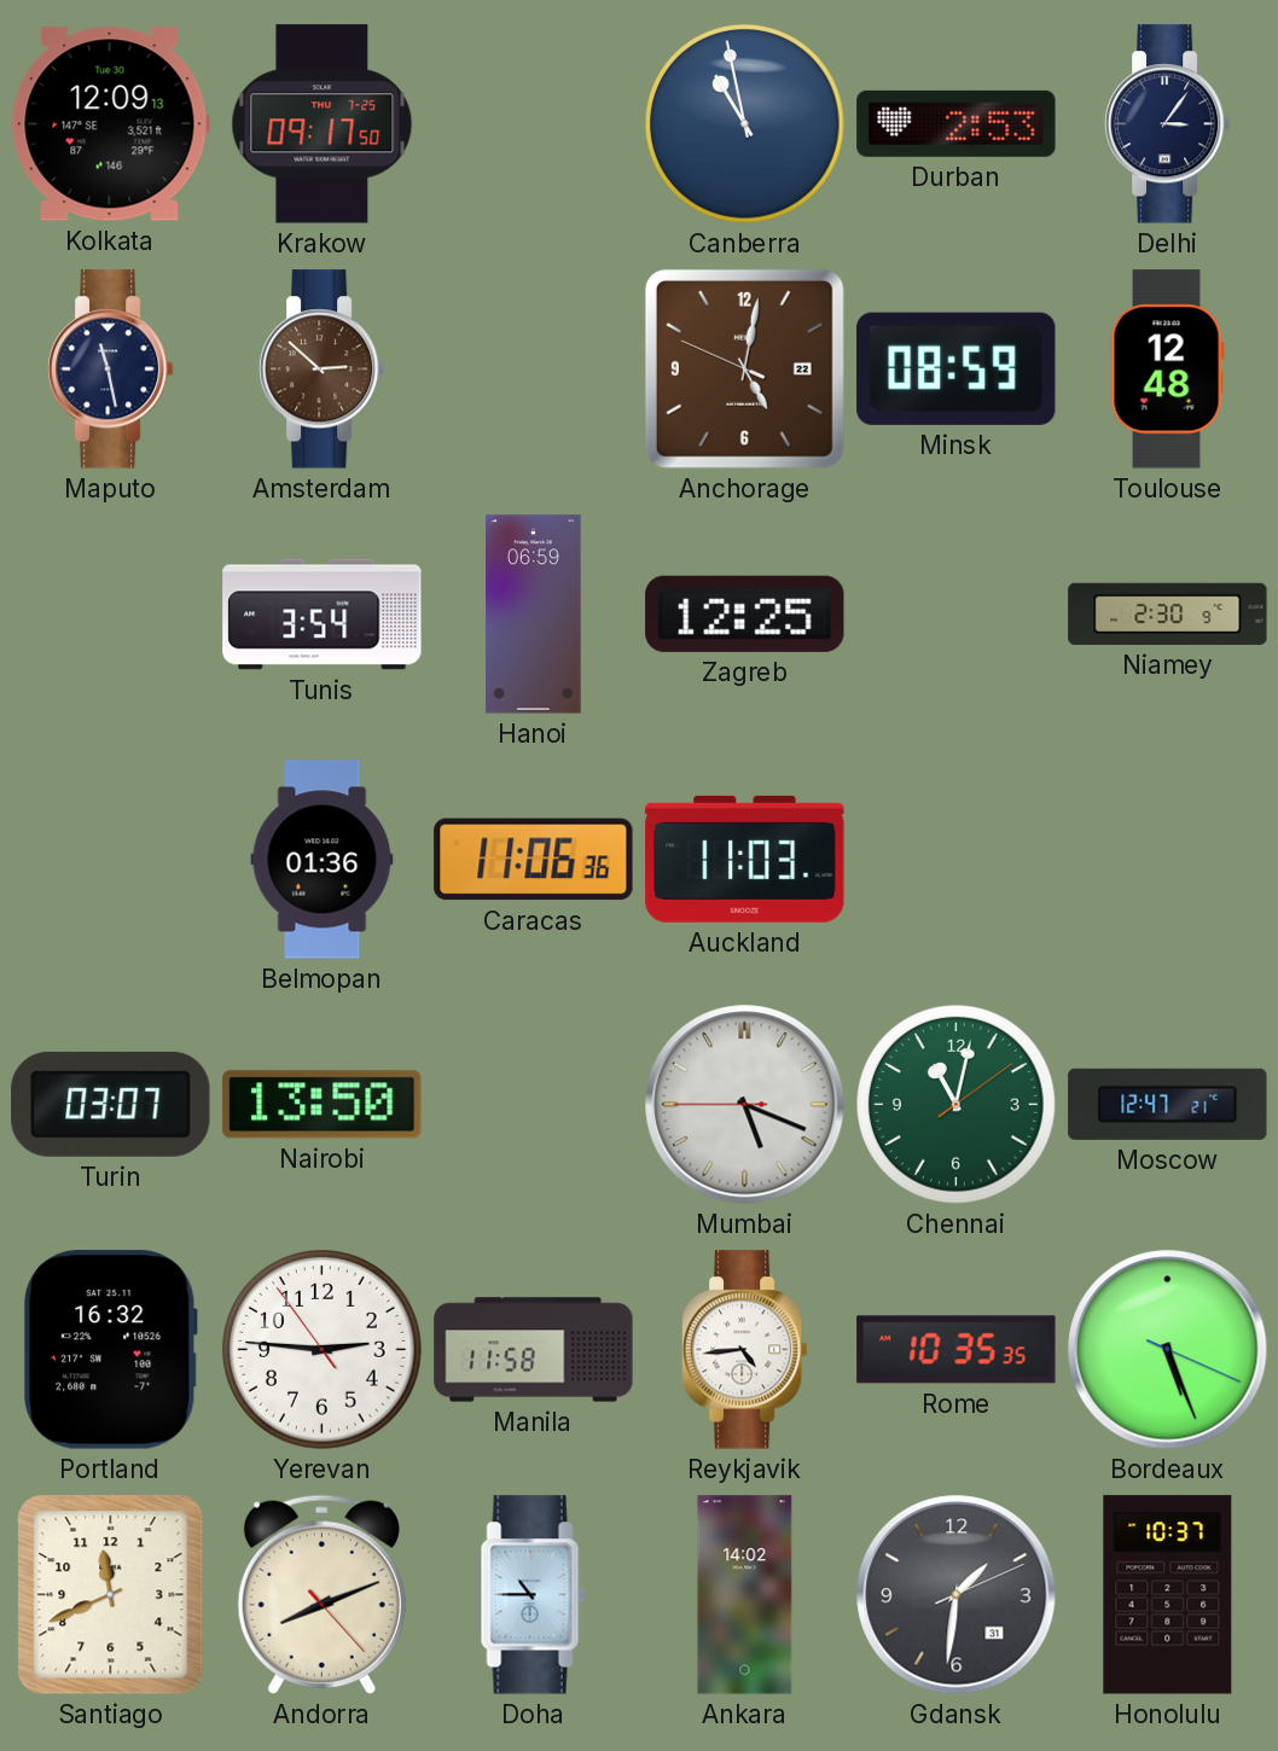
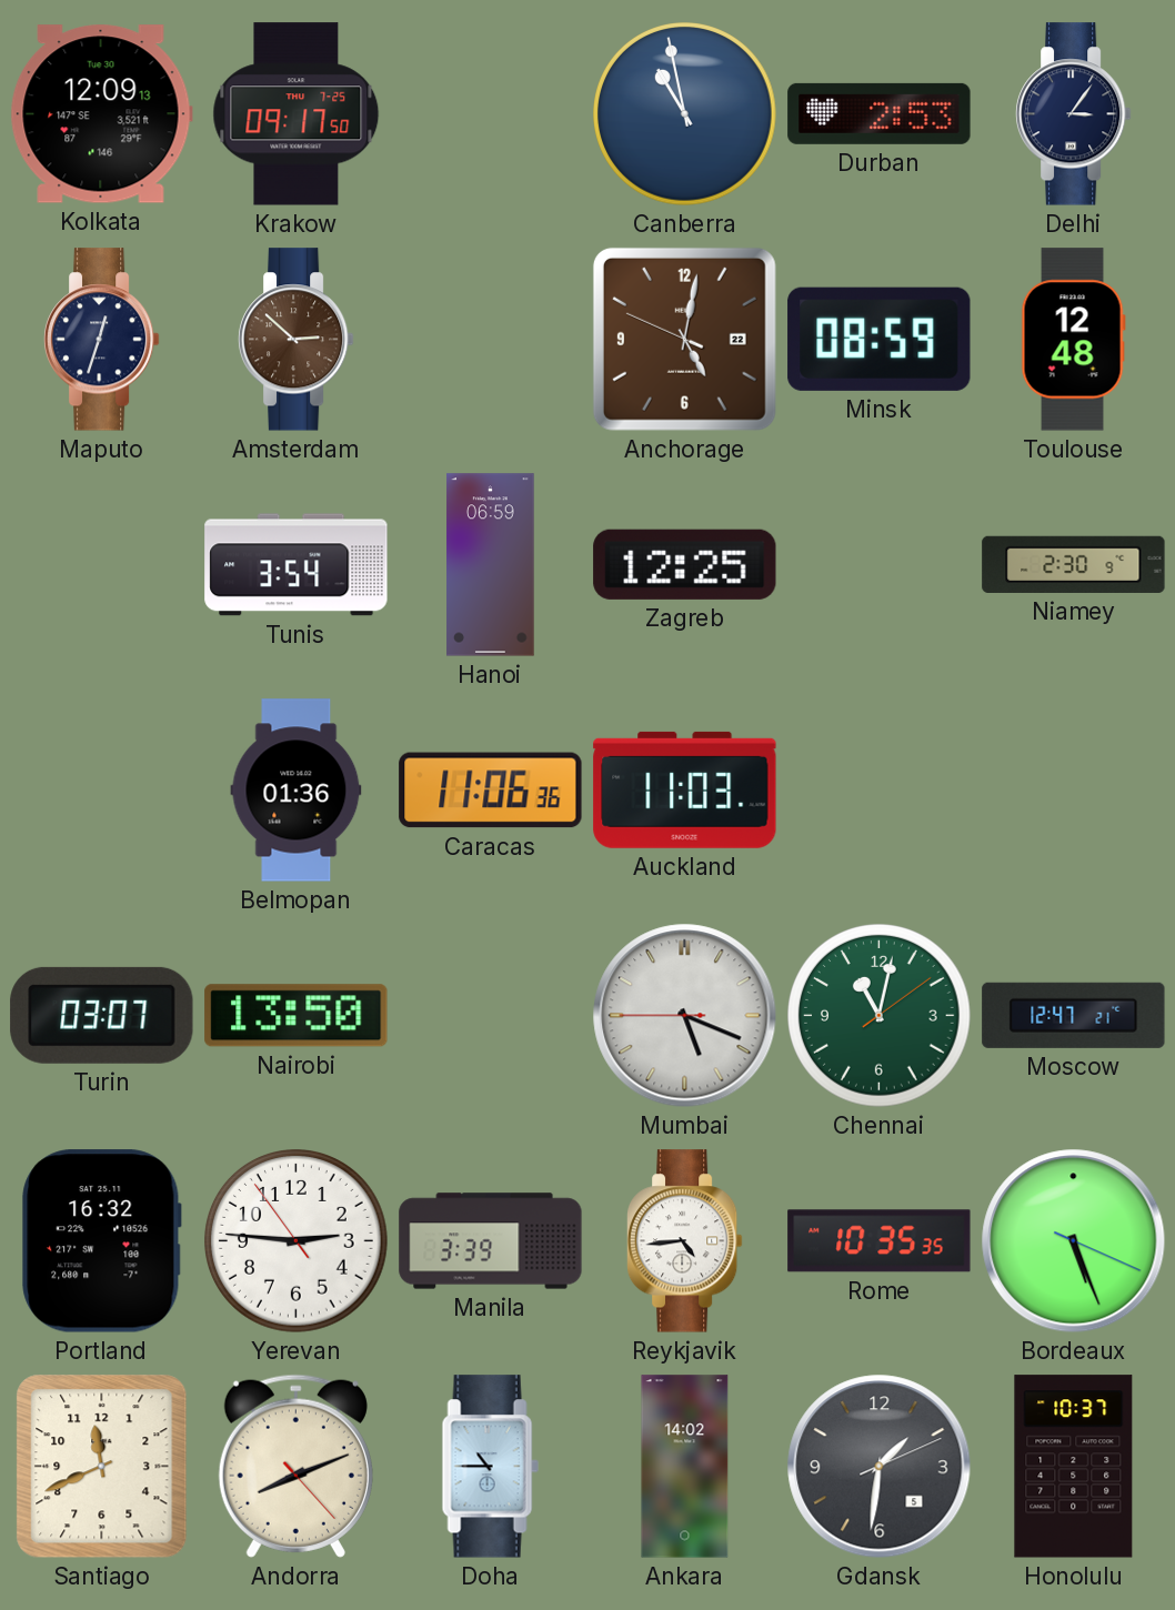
Maputo: 11:28 -> 12:33 (101, 340)
Manila: 11:58 -> 3:39 (491, 1241)
Gdansk date: 31 -> 5 (880, 1467)
